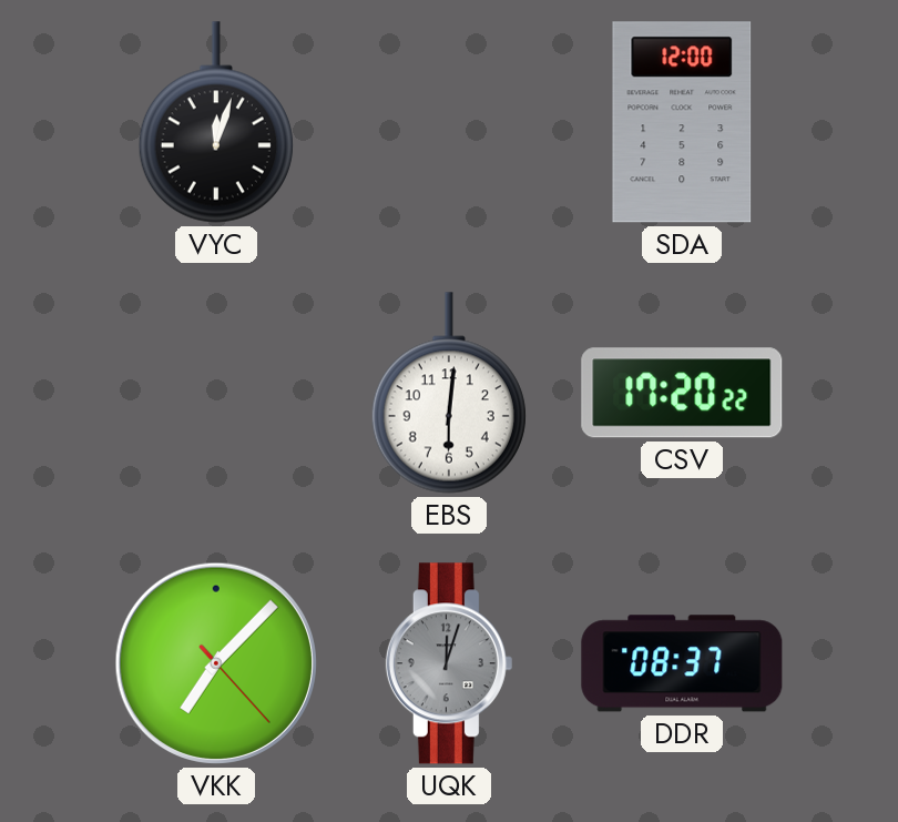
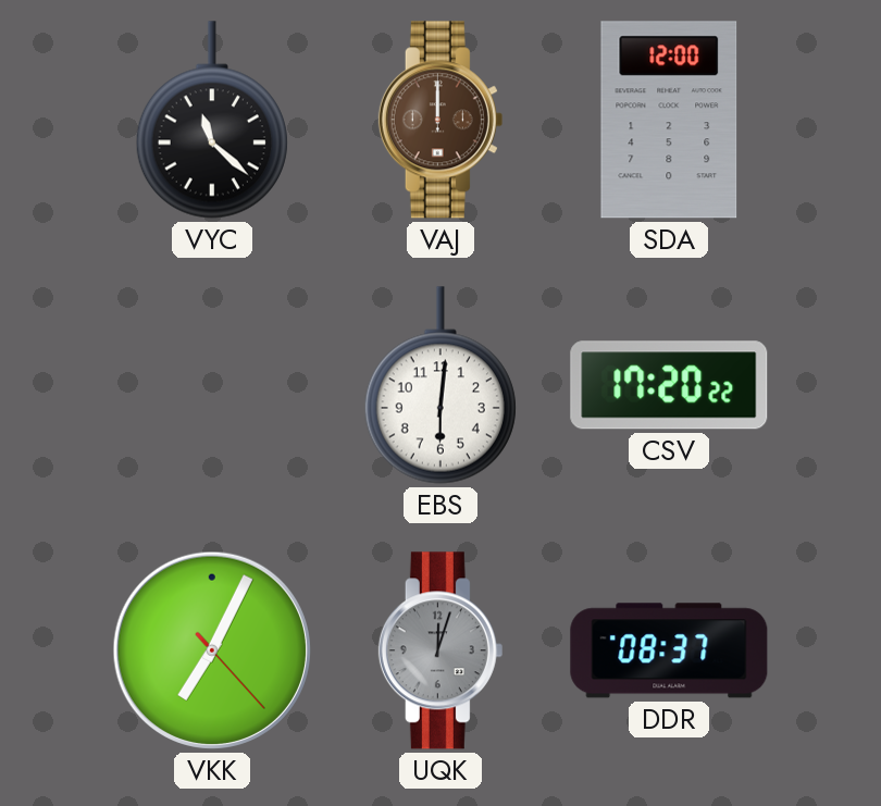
VYC: 12:03 -> 11:22 (212, 120)
VAJ: none -> 12:00 (440, 120)
VKK: 7:07 -> 7:04 (212, 650)
